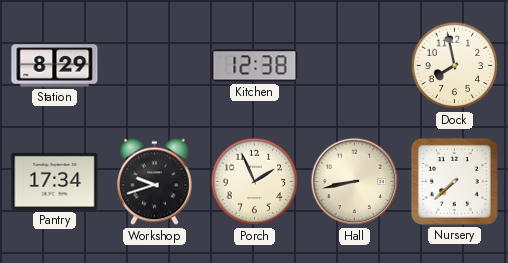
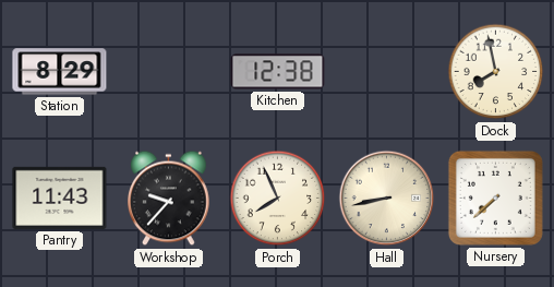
Pantry: 17:34 -> 11:43 (60, 198)
Workshop: 9:42 -> 9:37 (169, 199)
Porch: 1:56 -> 7:56 (278, 199)
